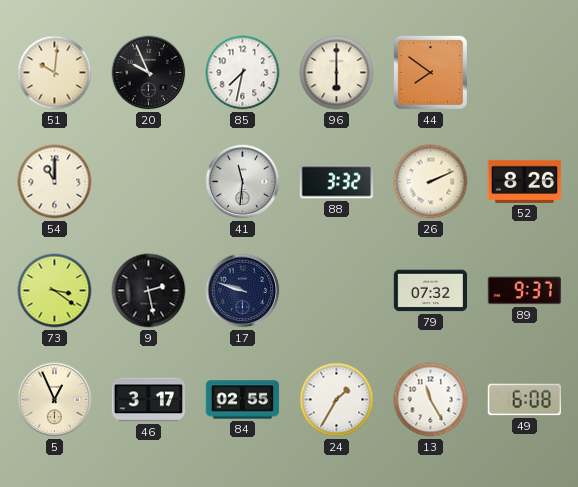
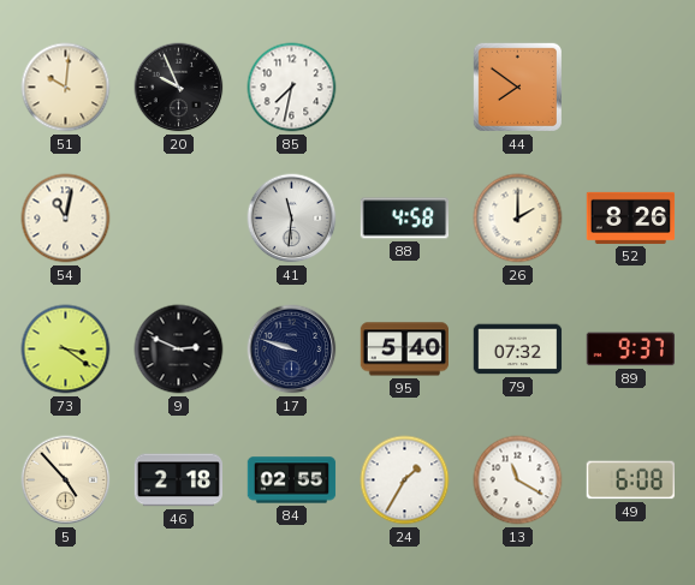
96: 6:00 -> none (337, 73)
54: 11:00 -> 11:02 (66, 219)
88: 3:32 -> 4:58 (405, 219)
26: 2:11 -> 2:00 (518, 219)
9: 2:28 -> 2:49 (179, 350)
95: none -> 5:40 (404, 350)
5: 12:56 -> 4:53 (66, 480)
46: 3:17 -> 2:18 (178, 480)
13: 11:25 -> 11:20 (518, 480)
